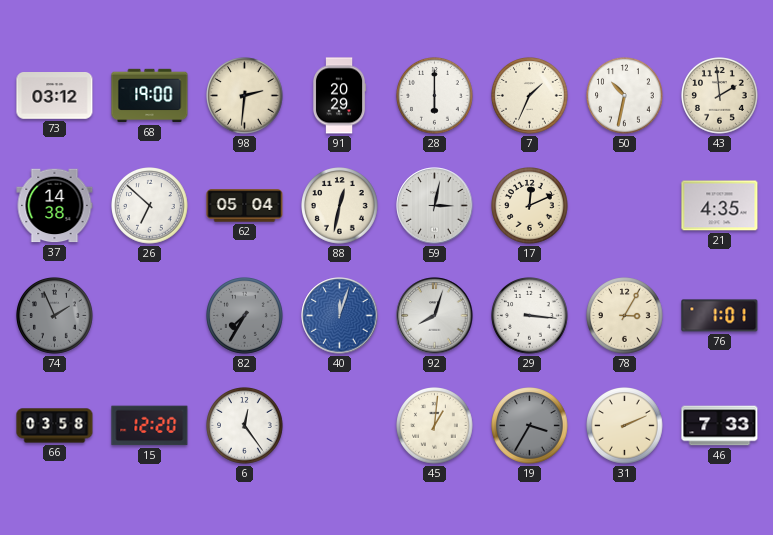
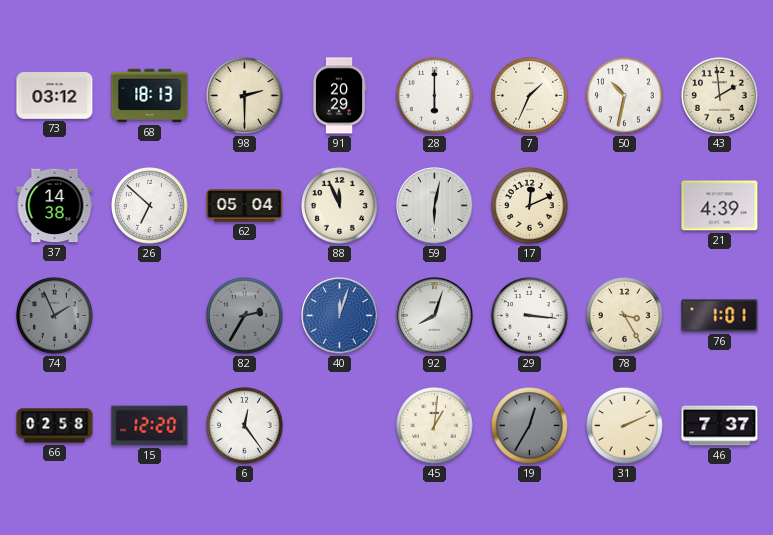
68: 19:00 -> 18:13 (150, 96)
98: 2:31 -> 2:30 (245, 96)
88: 12:32 -> 11:56 (340, 206)
59: 3:02 -> 6:02 (435, 206)
21: 4:35 -> 4:39 (720, 206)
82: 7:35 -> 2:35 (245, 316)
78: 3:05 -> 3:25 (625, 316)
66: 03:58 -> 02:58 (55, 426)
19: 3:35 -> 12:35 (530, 426)
46: 7:33 -> 7:37 (720, 426)
